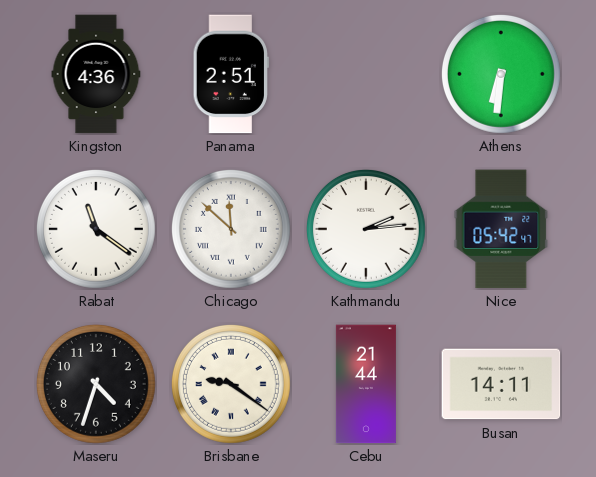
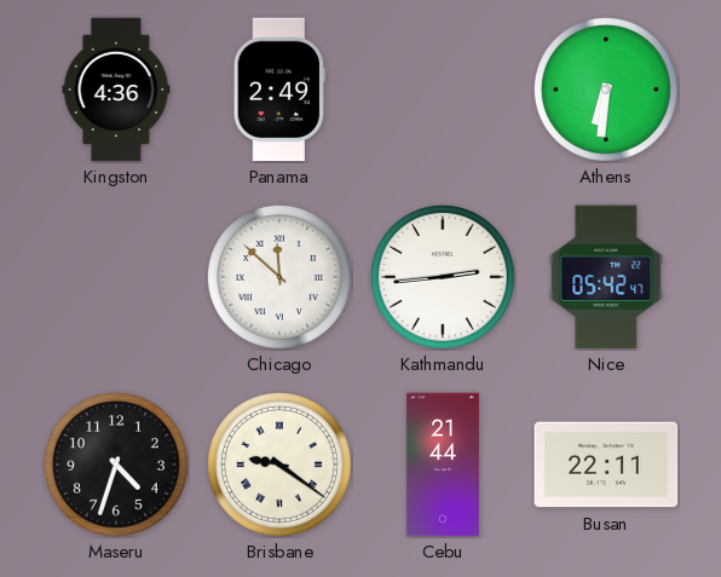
Panama: 2:51 -> 2:49 (278, 90)
Rabat: 11:21 -> none (96, 229)
Kathmandu: 2:14 -> 2:44 (443, 277)
Busan: 14:11 -> 22:11 (606, 465)
